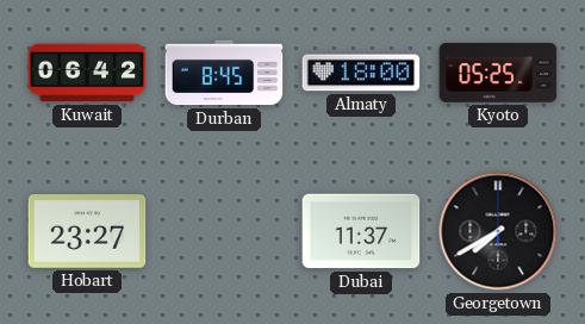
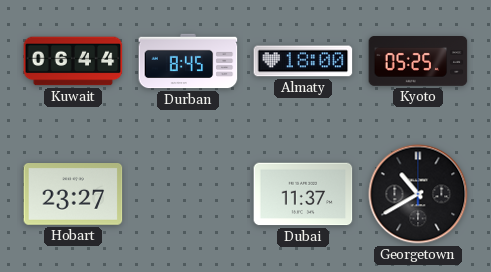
Kuwait: 06:42 -> 06:44 (73, 61)
Georgetown: 7:40 -> 10:40 (418, 194)
